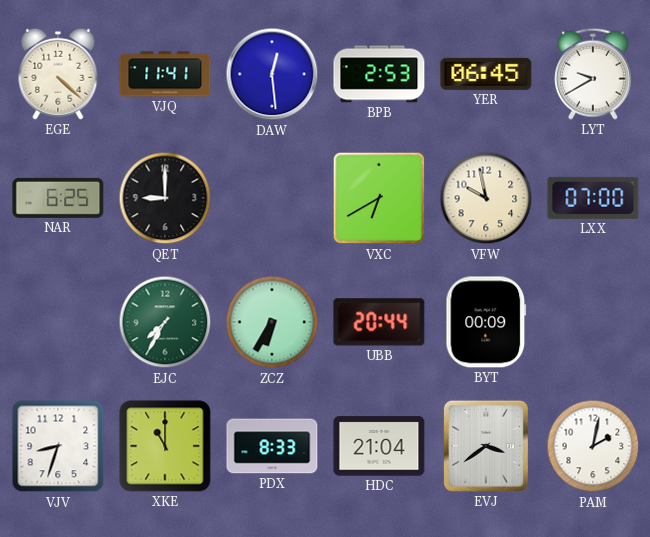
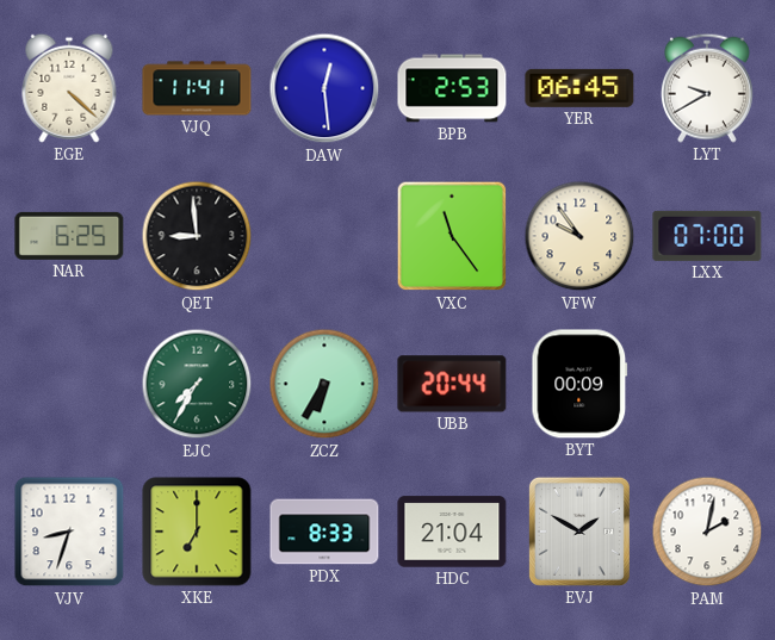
QET: 9:00 -> 8:59 (197, 236)
VXC: 6:40 -> 11:24 (452, 236)
VFW: 9:58 -> 9:54 (579, 236)
XKE: 11:00 -> 7:00 (197, 532)
EVJ: 3:39 -> 1:50 (579, 532)
